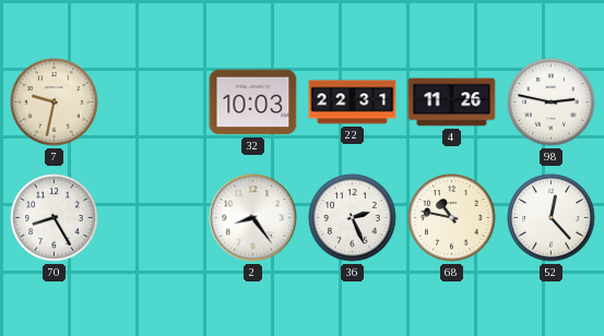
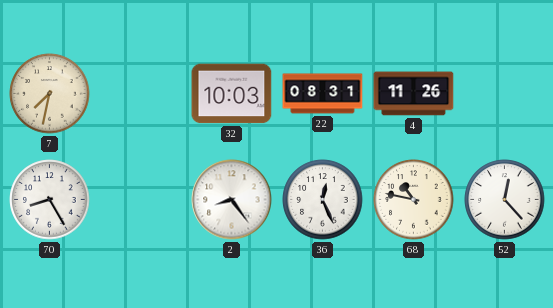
7: 9:32 -> 7:32 (50, 94)
22: 22:31 -> 08:31 (323, 94)
98: 2:47 -> none (552, 103)
36: 2:26 -> 12:26 (323, 200)
